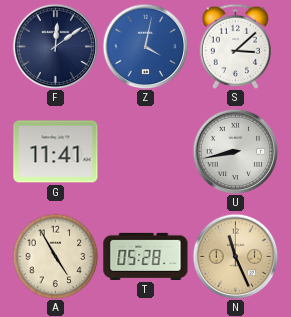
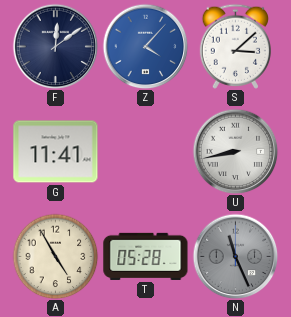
Z: 4:02 -> 4:07 (145, 46)
N dial: champagne -> grey (235, 256)
